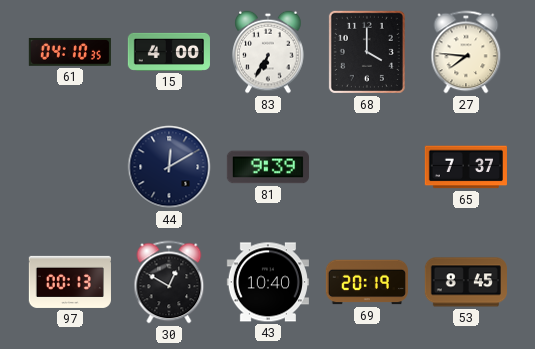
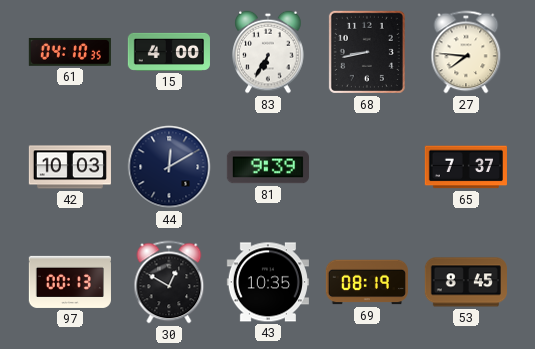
68: 4:00 -> 8:43 (367, 52)
42: none -> 10:03 (70, 167)
43: 10:40 -> 10:35 (268, 282)
69: 20:19 -> 08:19 (367, 282)
